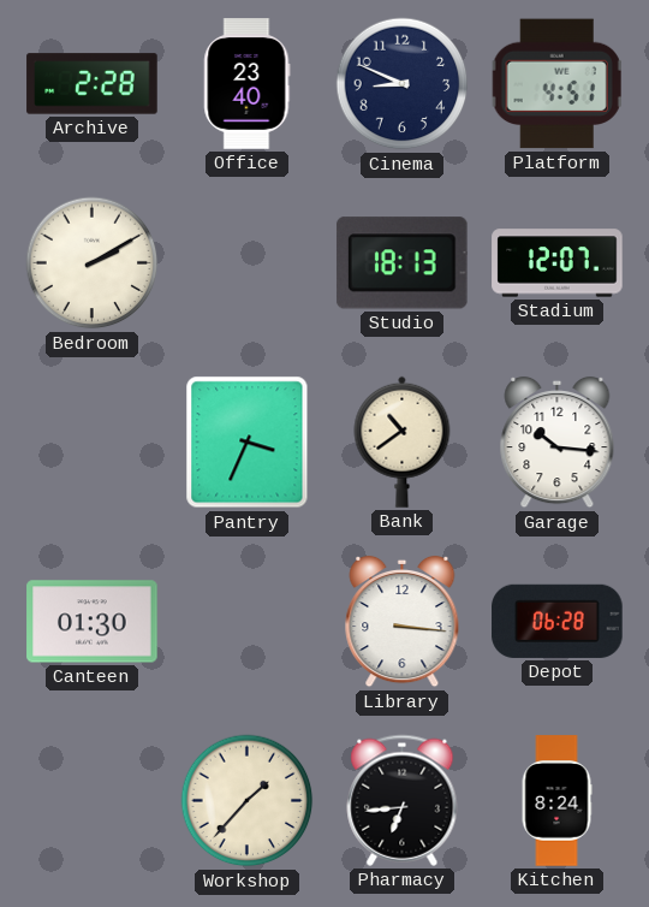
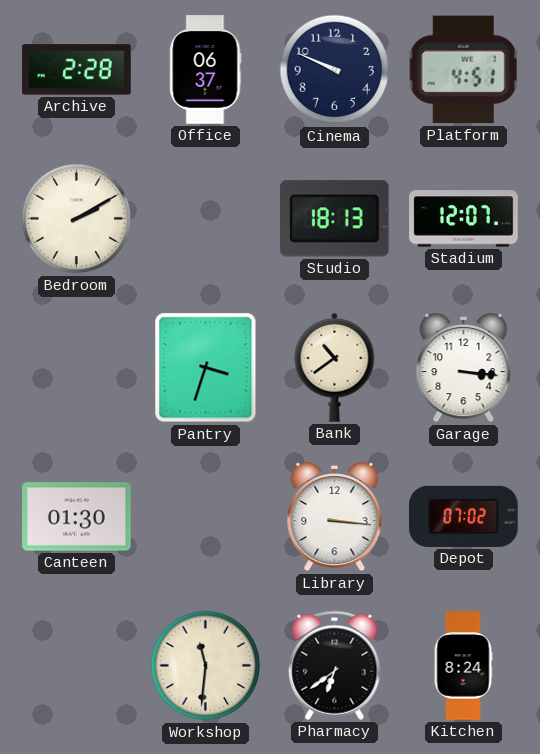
Office: 23:40 -> 06:37 (206, 70)
Cinema: 8:49 -> 9:49 (335, 70)
Pantry: 3:34 -> 3:33 (206, 368)
Garage: 10:16 -> 3:16 (464, 368)
Depot: 06:28 -> 07:02 (464, 516)
Workshop: 1:37 -> 11:31 (206, 666)
Pharmacy: 6:44 -> 6:39 (335, 665)
